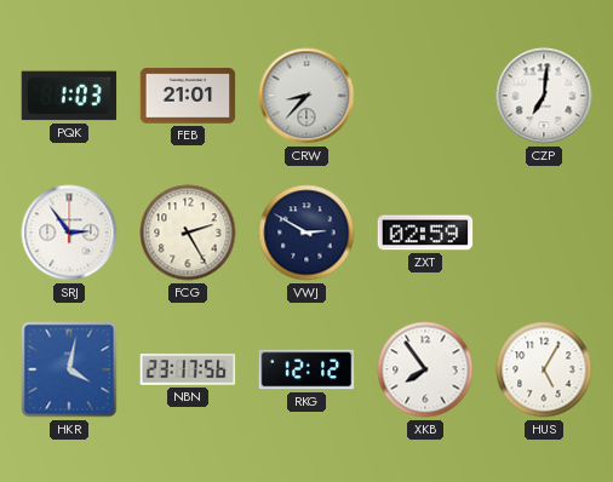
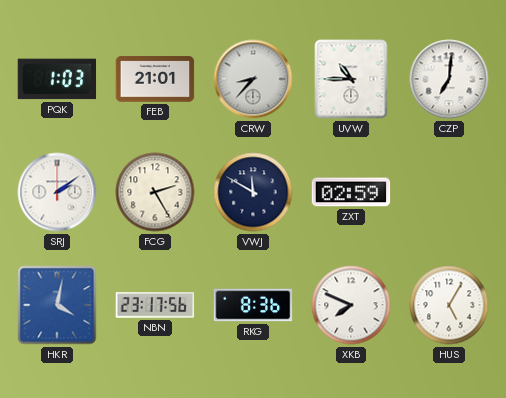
UVW: none -> 10:45 (351, 79)
SRJ: 2:54 -> 2:09 (57, 192)
VWJ: 2:50 -> 11:50 (253, 192)
RKG: 12:12 -> 8:36 (253, 305)
XKB: 7:54 -> 7:49 (351, 305)
